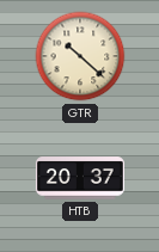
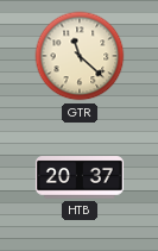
GTR: 10:22 -> 11:22 (80, 56)
